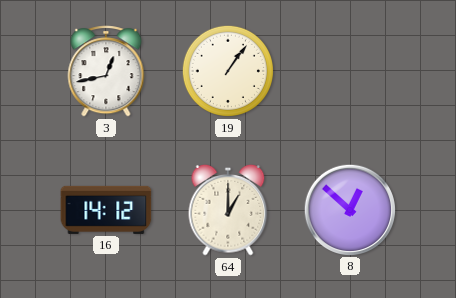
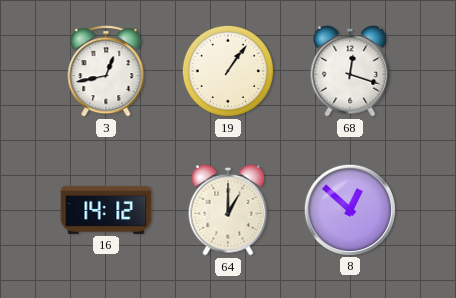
68: none -> 12:18 (350, 71)
